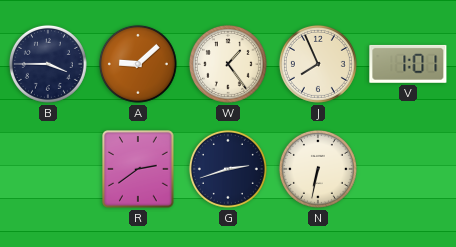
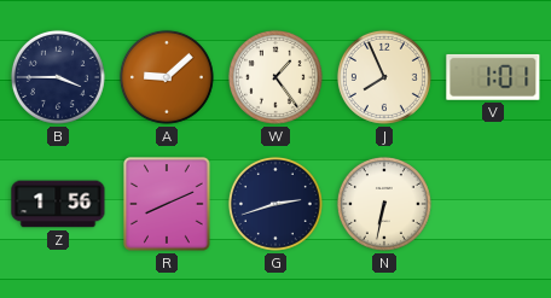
Z: none -> 1:56 (58, 204)
R: 2:39 -> 8:11 (168, 205)
